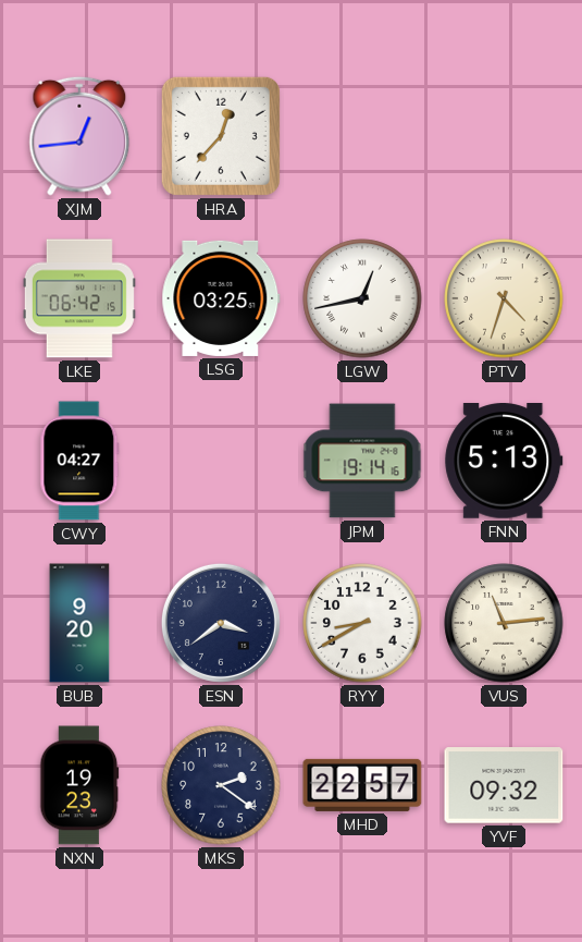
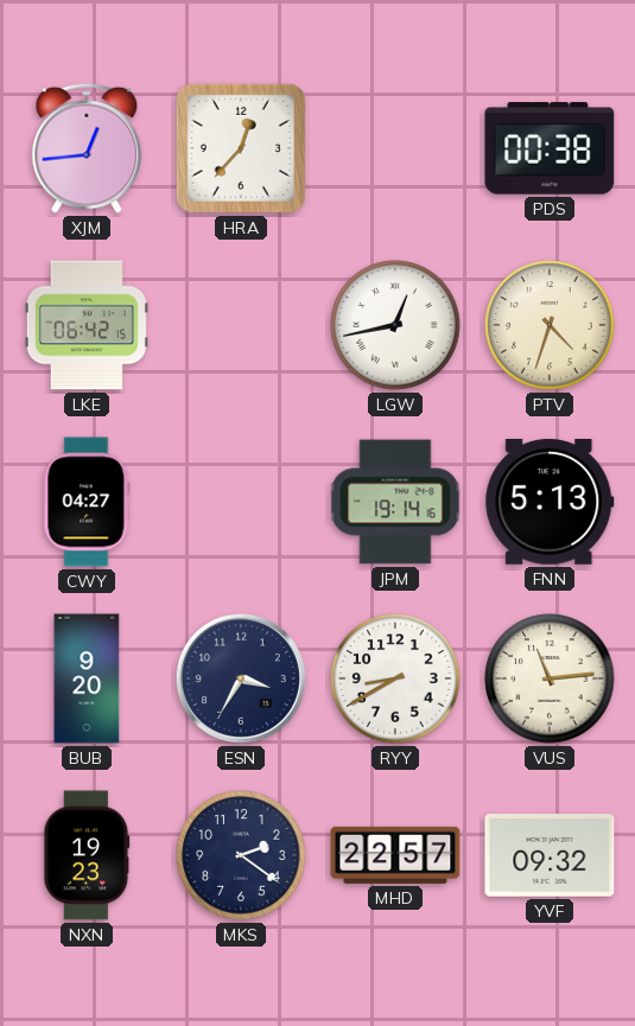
PDS: none -> 00:38 (550, 148)
LSG: 03:25 -> none (221, 298)
ESN: 3:39 -> 3:35 (241, 678)
